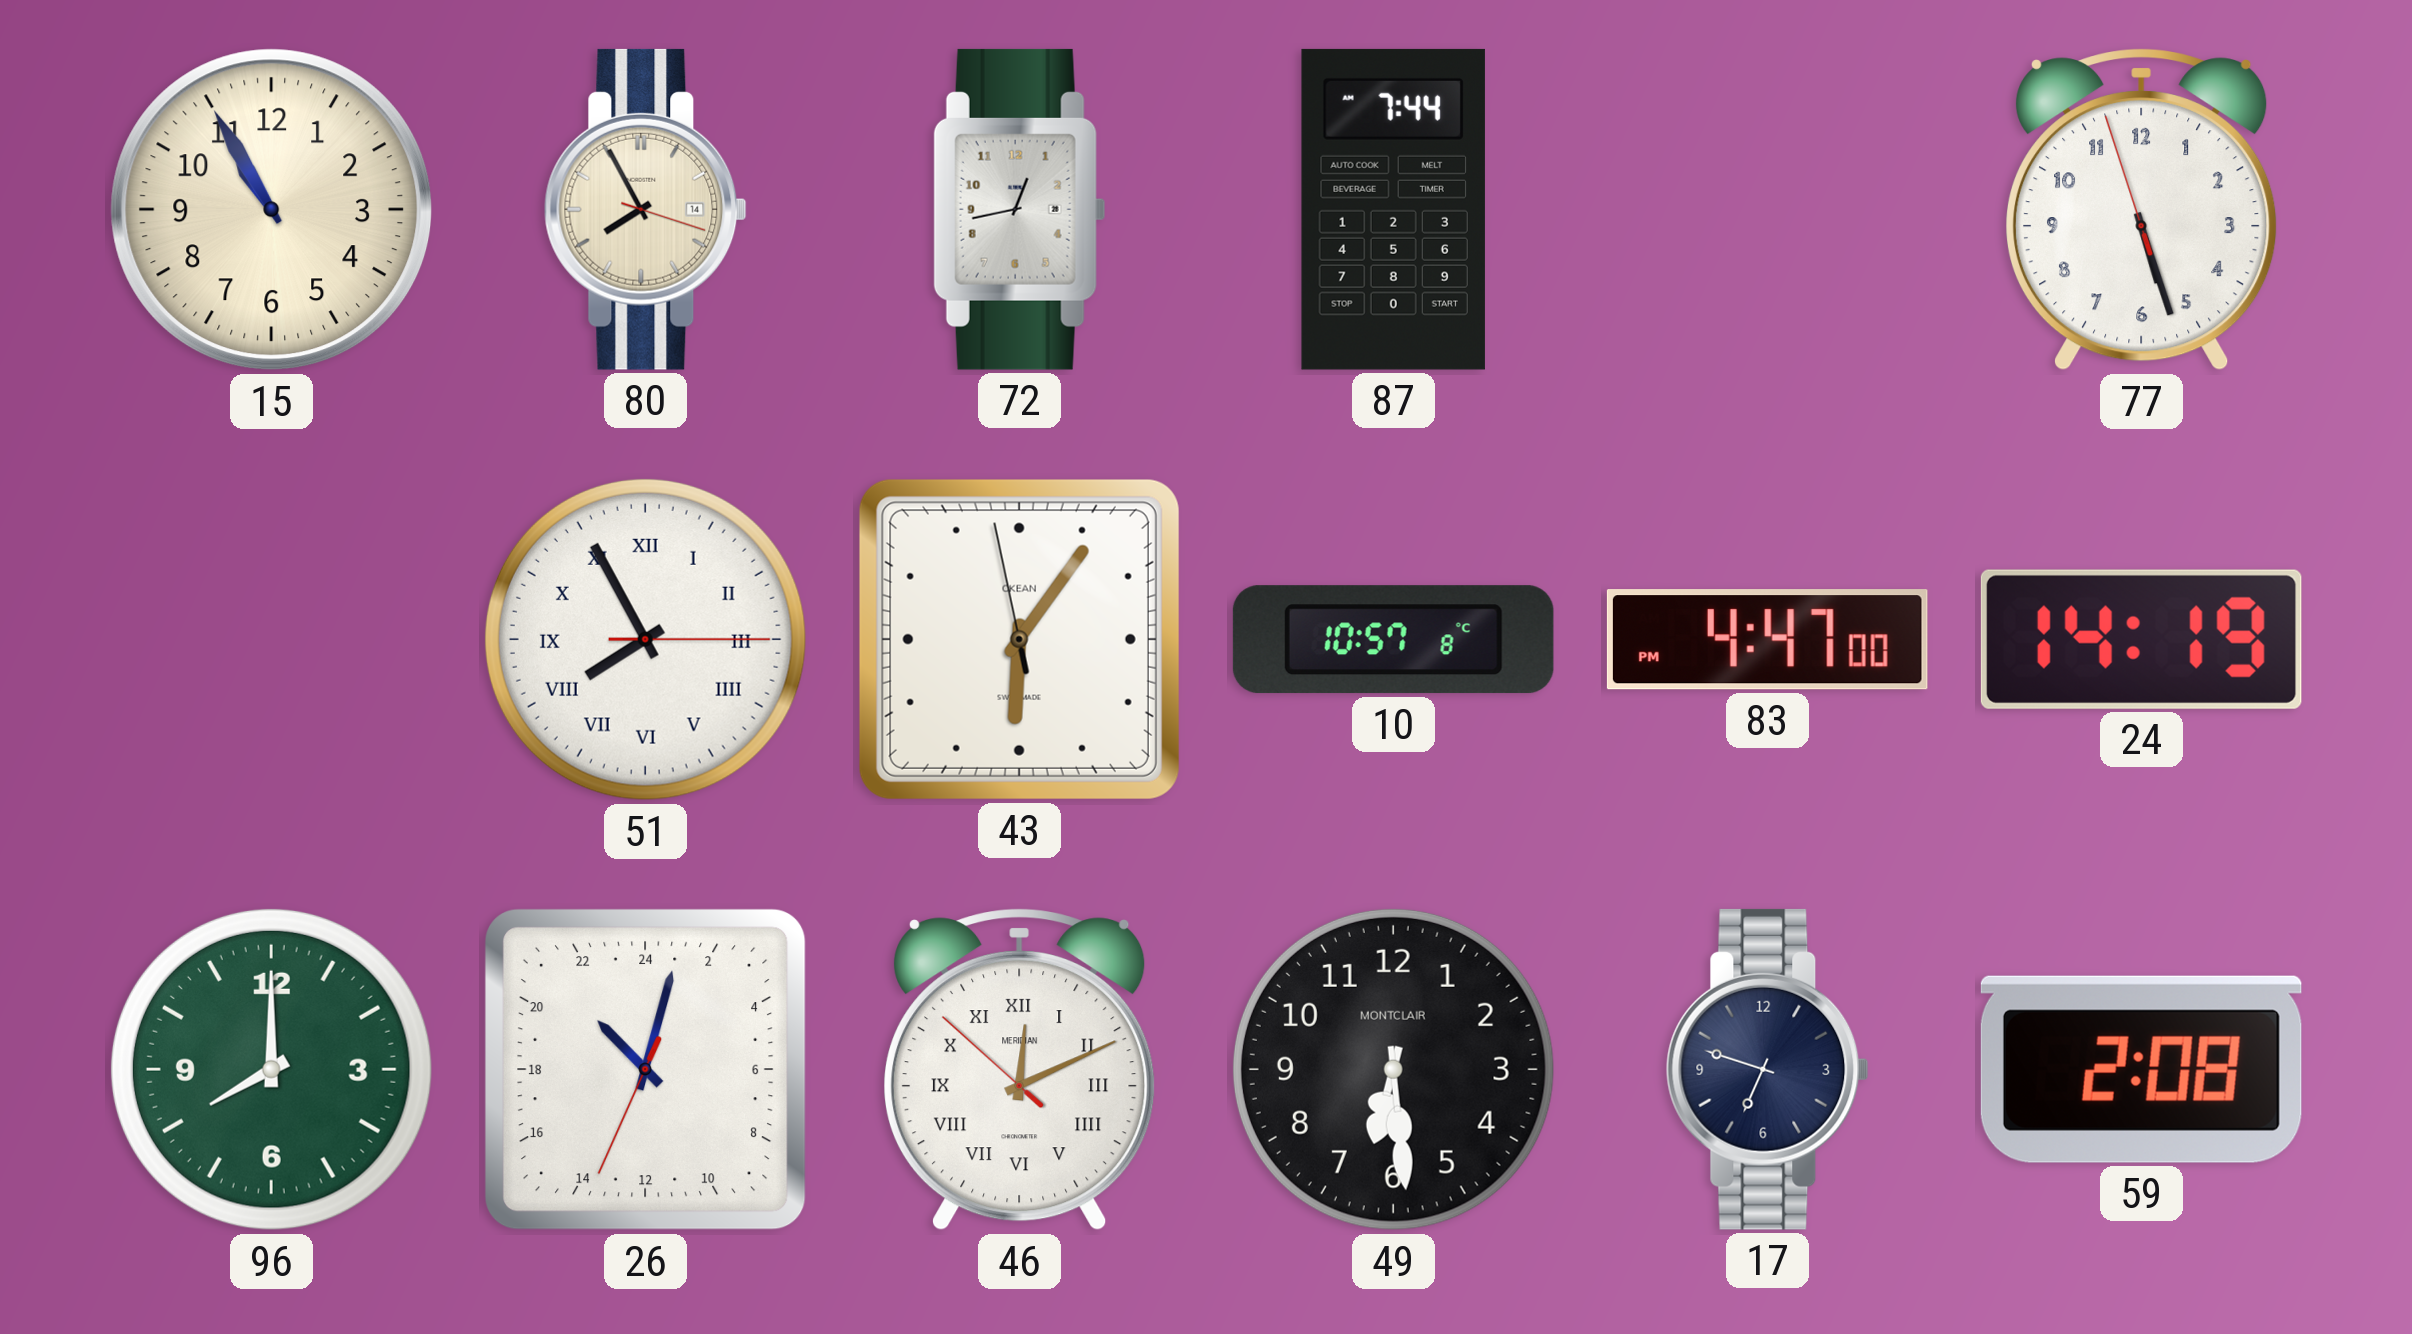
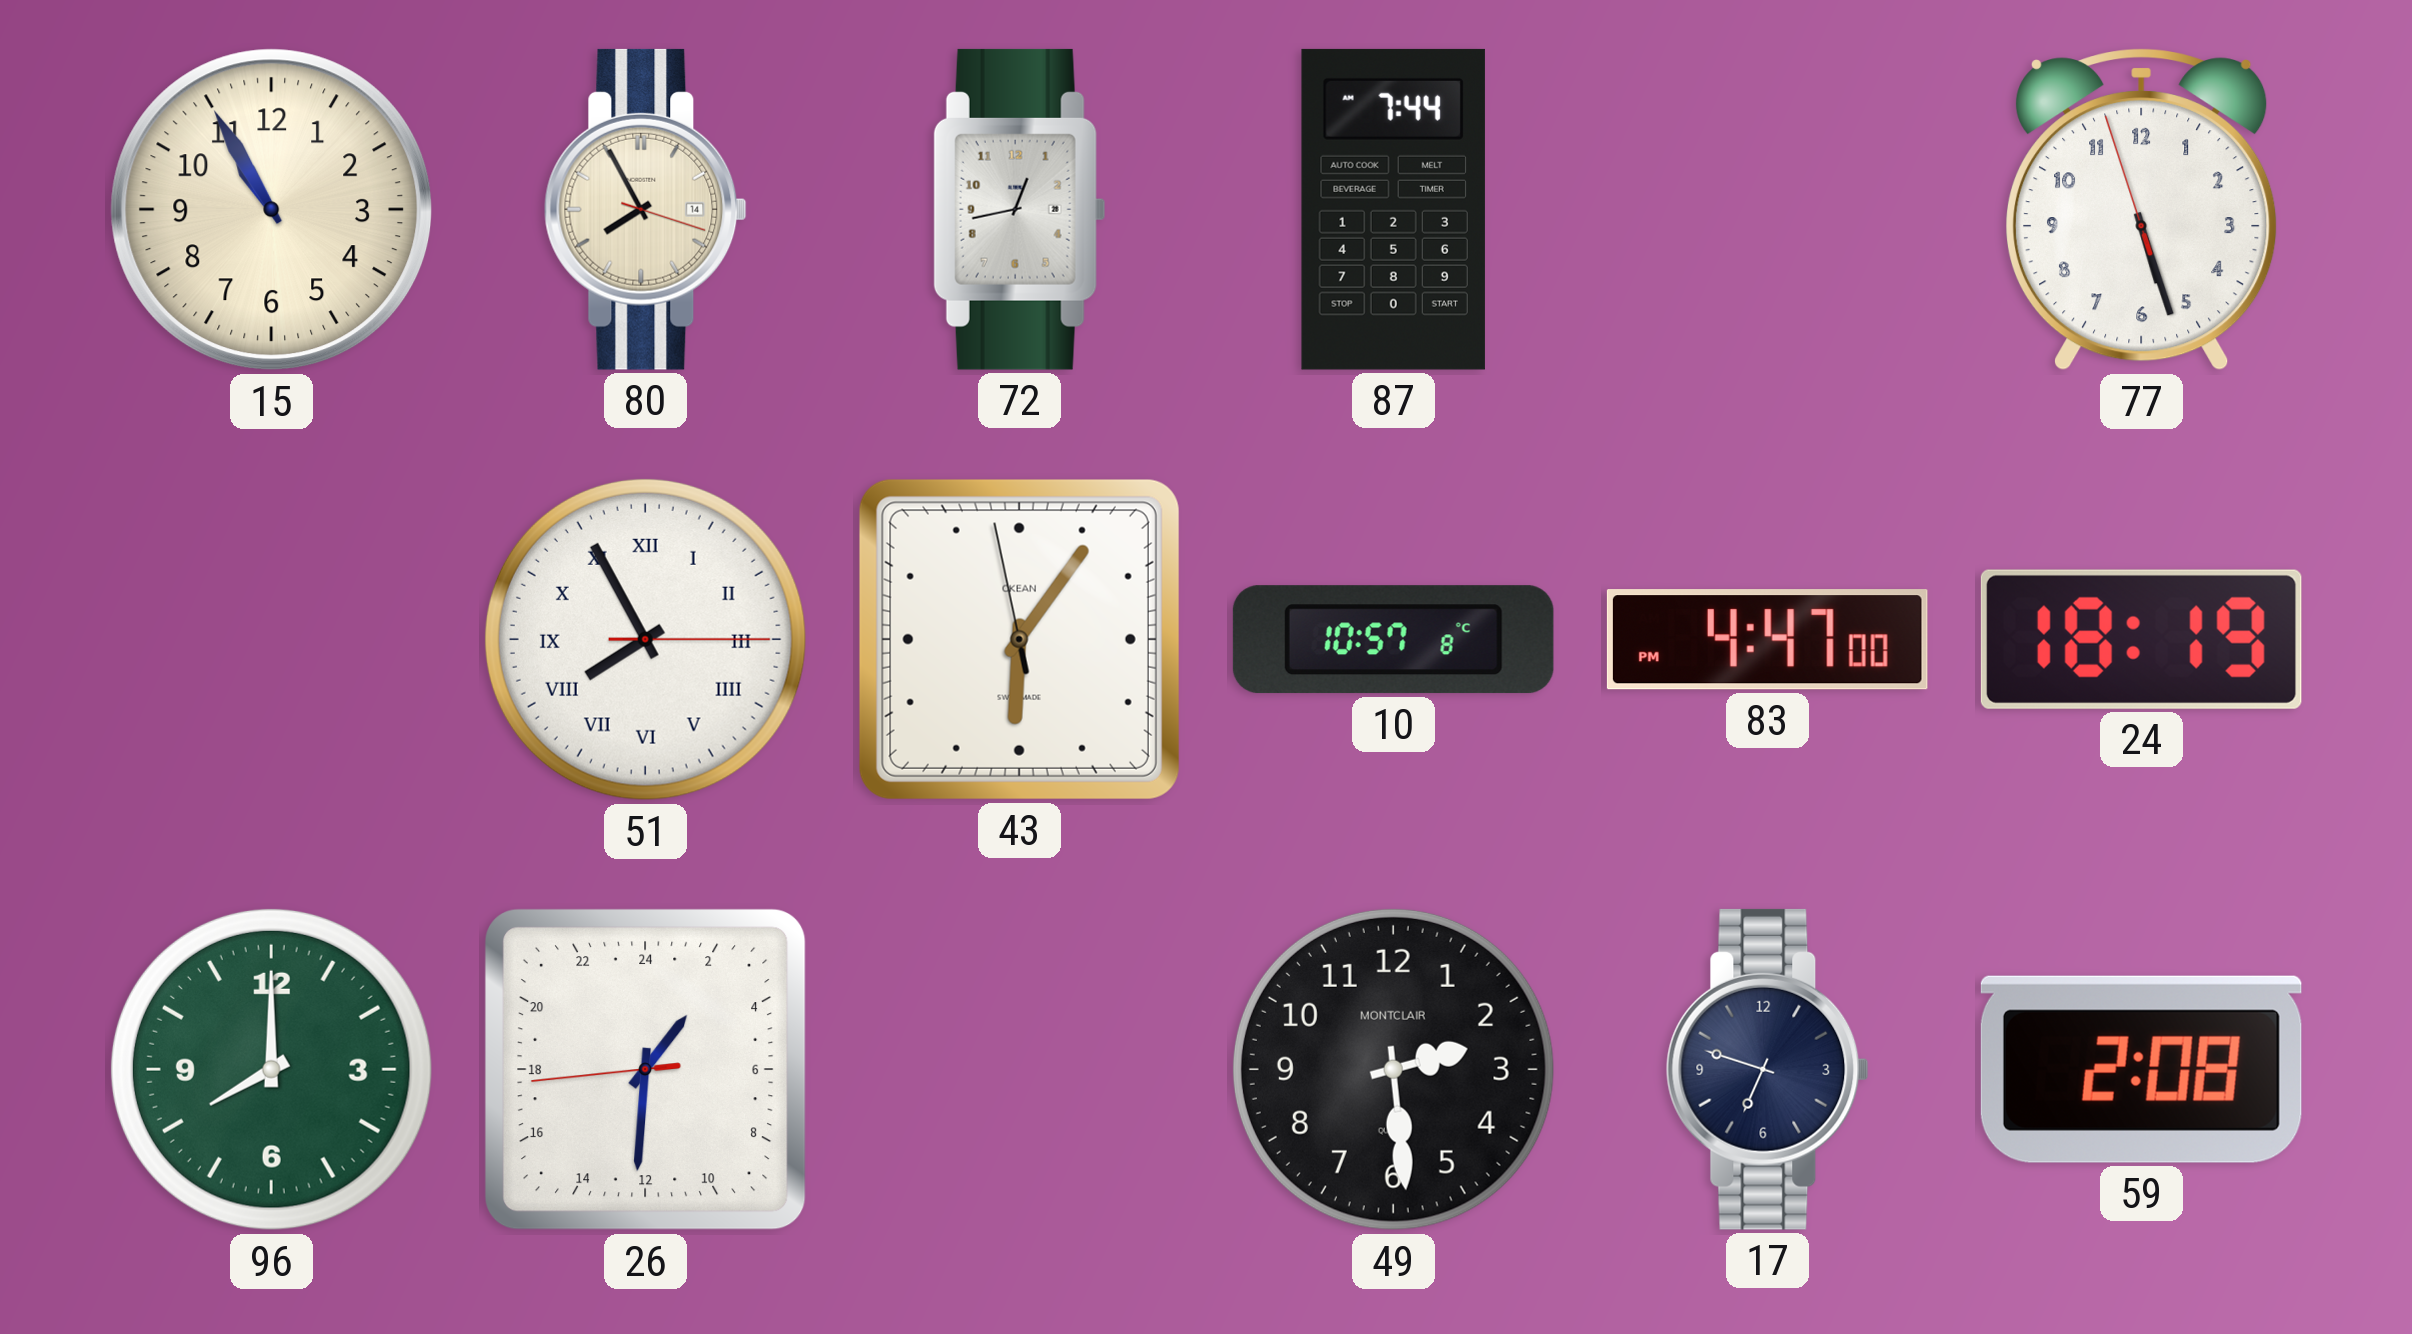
24: 14:19 -> 18:19 (2141, 639)
26: 21:02 -> 2:30 (646, 1070)
46: 12:10 -> none (1020, 1070)
49: 6:29 -> 2:29 (1393, 1069)
